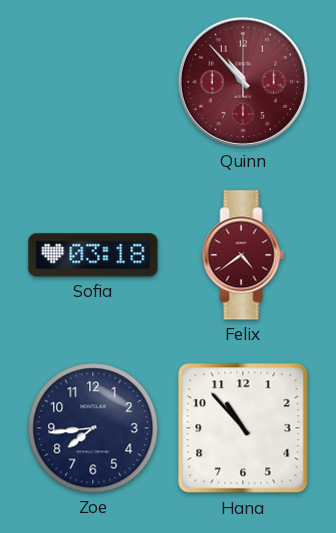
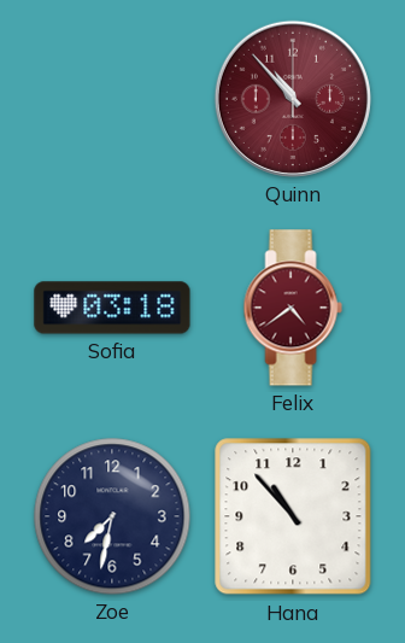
Zoe: 7:44 -> 7:32 (112, 516)
